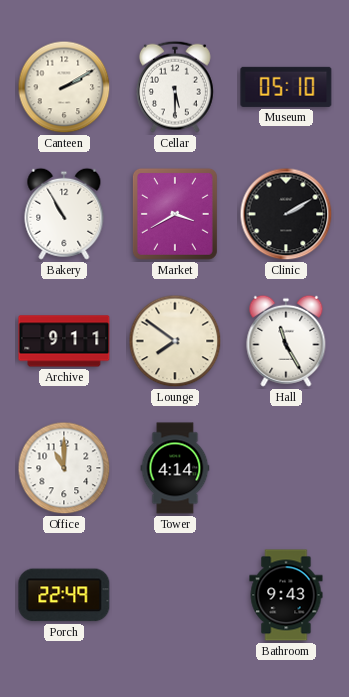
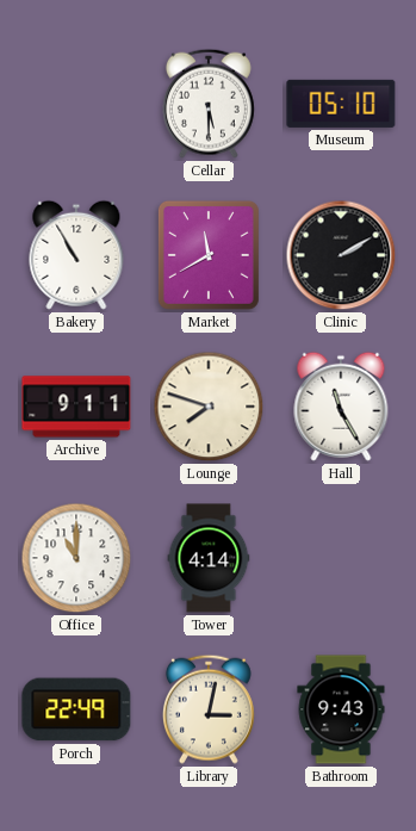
Canteen: 2:10 -> none (64, 87)
Market: 3:40 -> 11:40 (209, 255)
Lounge: 7:51 -> 7:48 (209, 407)
Library: none -> 3:02 (209, 709)
